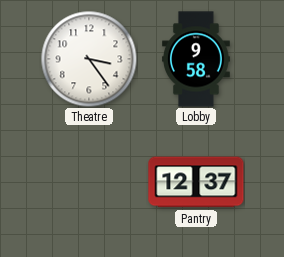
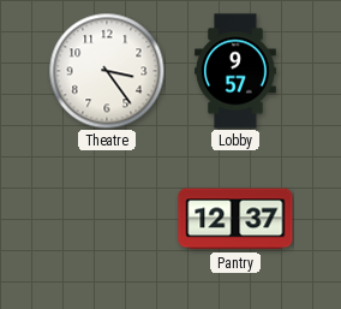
Lobby: 9:58 -> 9:57 (237, 71)
